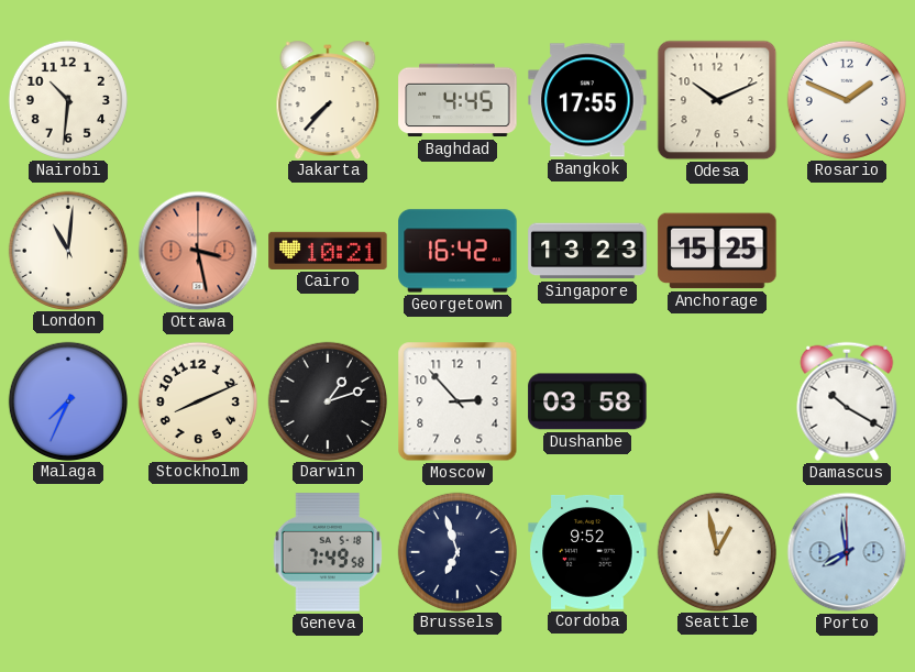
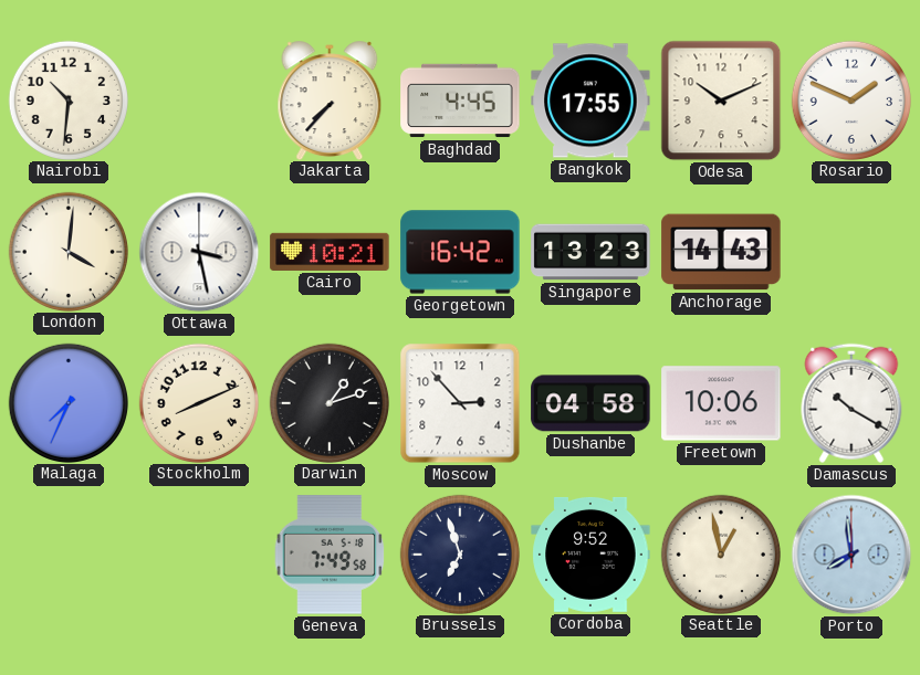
London: 11:01 -> 4:01 (67, 251)
Ottawa dial: salmon -> white (199, 252)
Anchorage: 15:25 -> 14:43 (721, 252)
Dushanbe: 03:58 -> 04:58 (590, 403)
Freetown: none -> 10:06 (721, 403)
